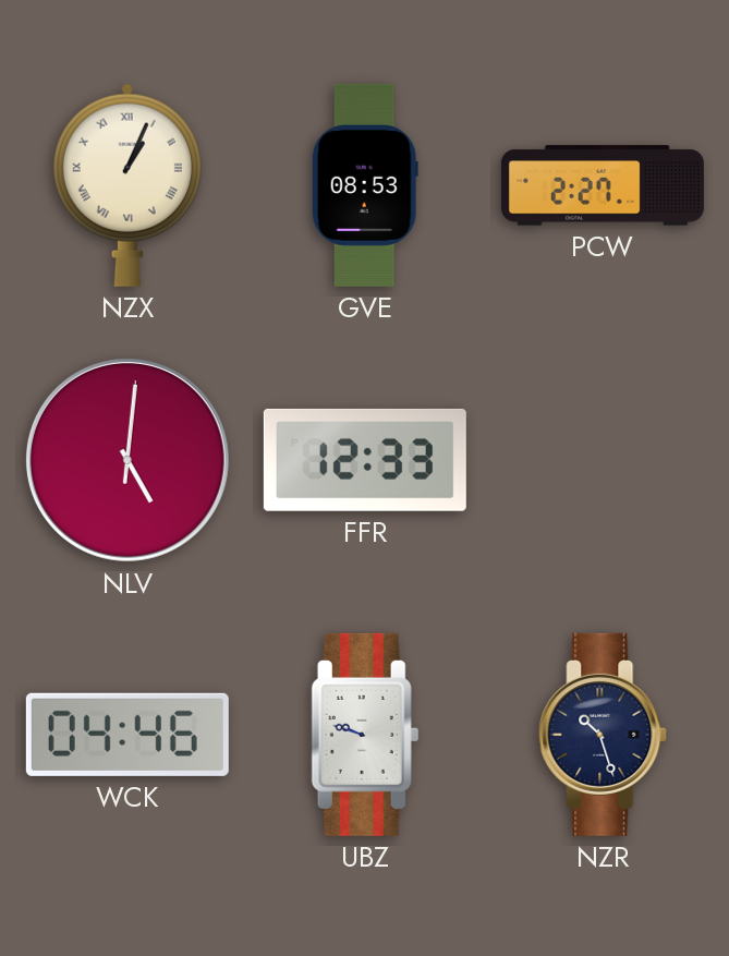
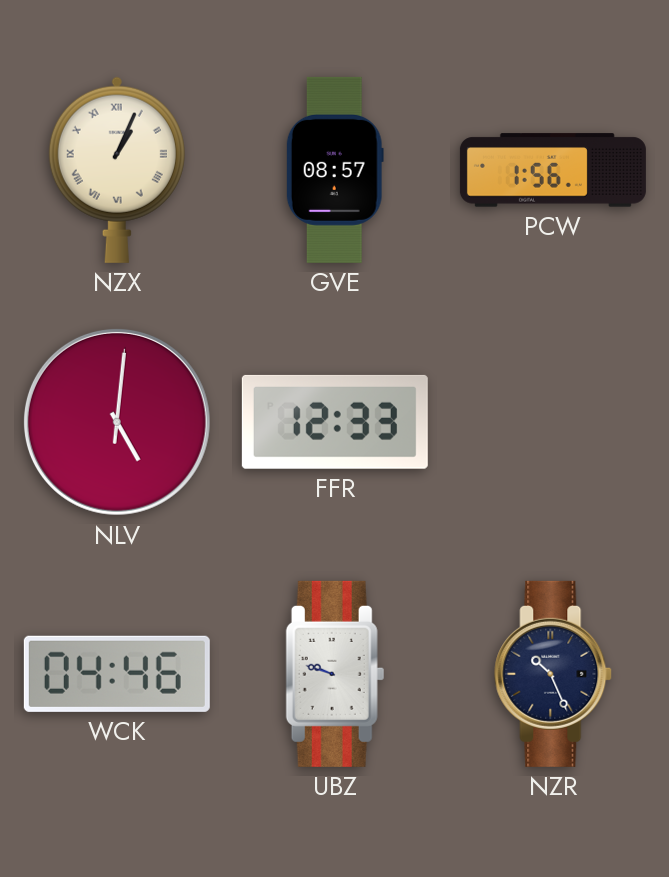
GVE: 08:53 -> 08:57 (335, 170)
PCW: 2:27 -> 1:56 (553, 170)
NZR: 10:27 -> 10:26 (554, 674)
